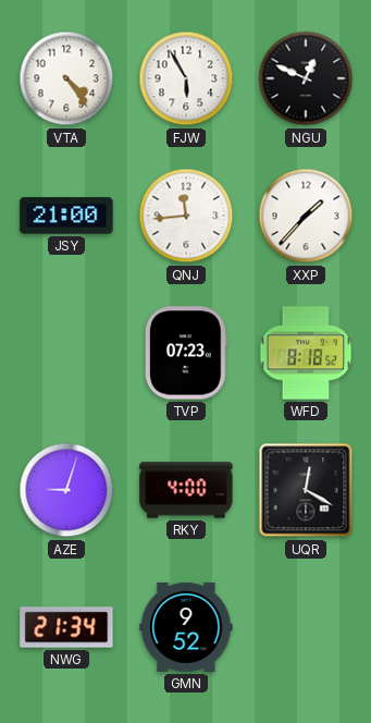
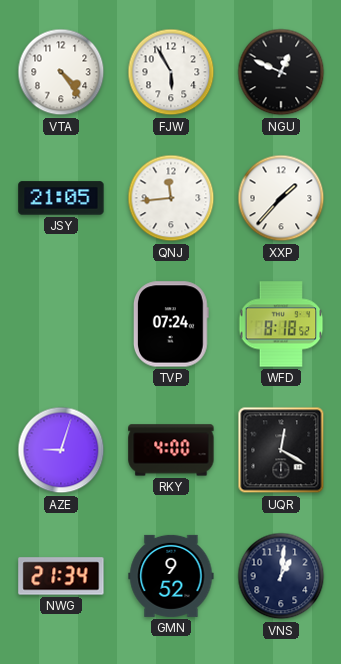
JSY: 21:00 -> 21:05 (61, 198)
TVP: 07:23 -> 07:24 (172, 324)
VNS: none -> 1:01 (281, 576)
